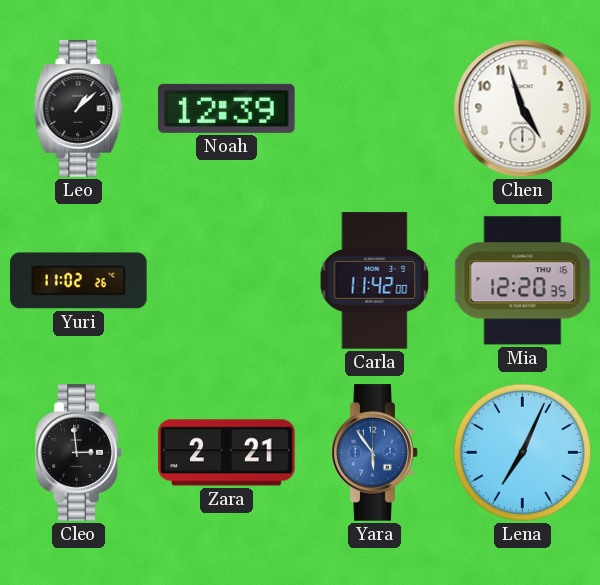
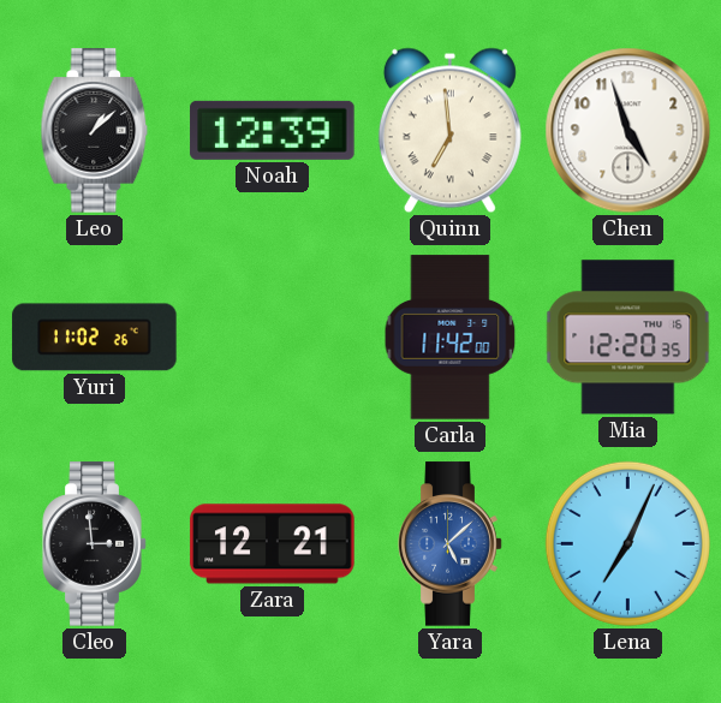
Quinn: none -> 6:59 (449, 131)
Zara: 2:21 -> 12:21 (273, 544)
Yara: 5:54 -> 5:08 (451, 544)
